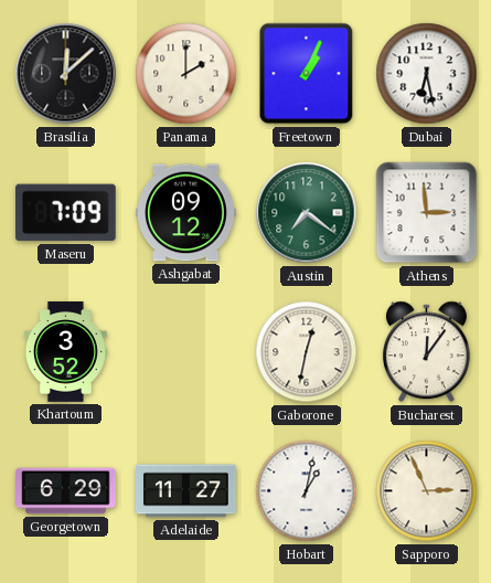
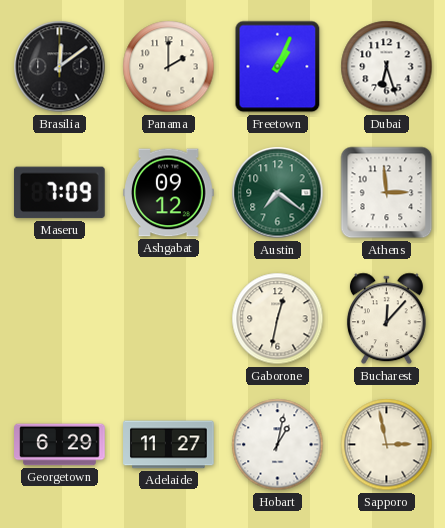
Brasilia: 12:08 -> 12:09 (60, 67)
Dubai: 6:28 -> 6:27 (387, 67)
Khartoum: 3:52 -> none (65, 352)
Bucharest: 12:06 -> 12:07 (386, 319)
Sapporo: 2:56 -> 2:58 (387, 445)
